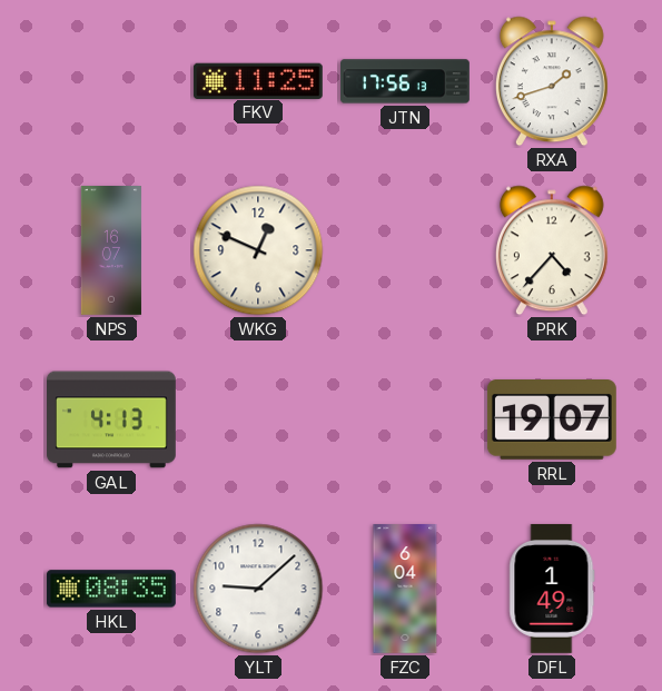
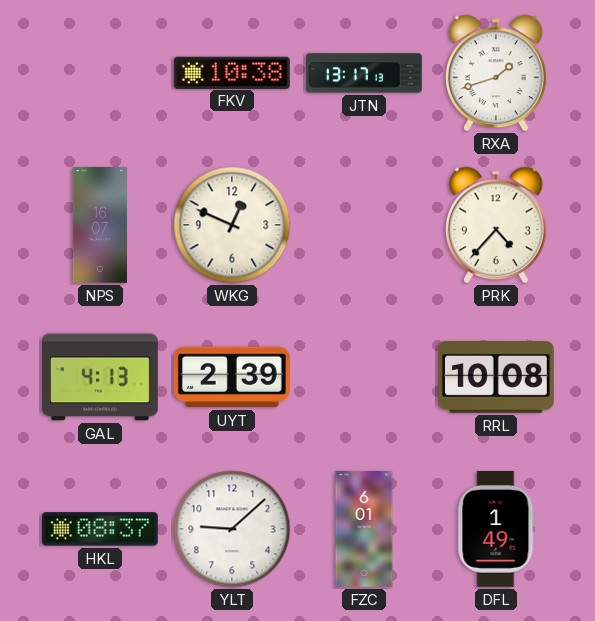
FKV: 11:25 -> 10:38 (232, 72)
JTN: 17:56 -> 13:17 (365, 73)
UYT: none -> 2:39 (232, 377)
RRL: 19:07 -> 10:08 (496, 378)
HKL: 08:35 -> 08:37 (100, 529)
FZC: 6:04 -> 6:01 (364, 530)
